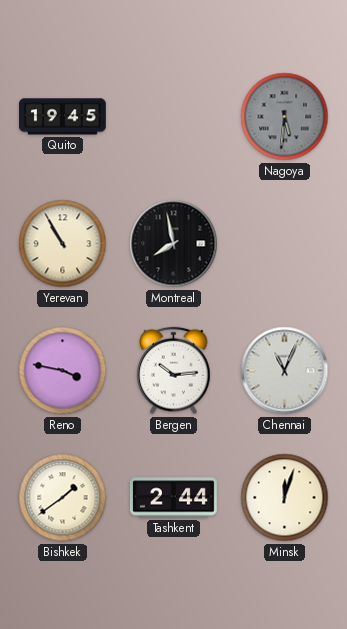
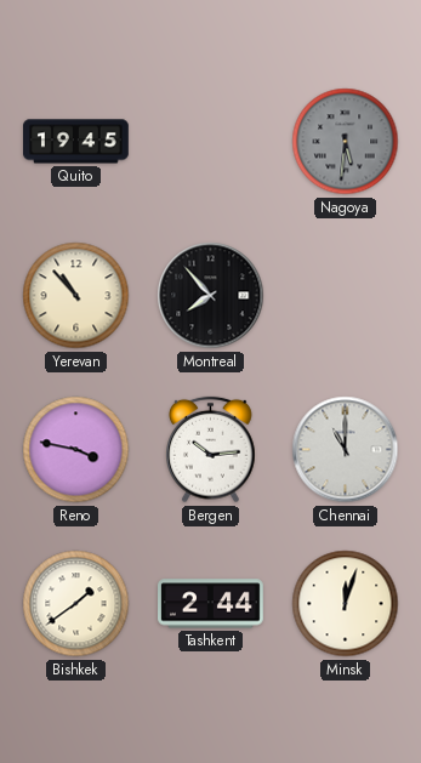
Yerevan: 10:55 -> 10:53 (76, 296)
Montreal: 7:58 -> 7:53 (211, 296)
Chennai: 11:04 -> 11:00 (346, 450)
